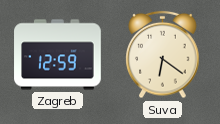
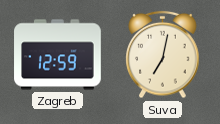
Suva: 6:21 -> 7:02 (163, 55)
